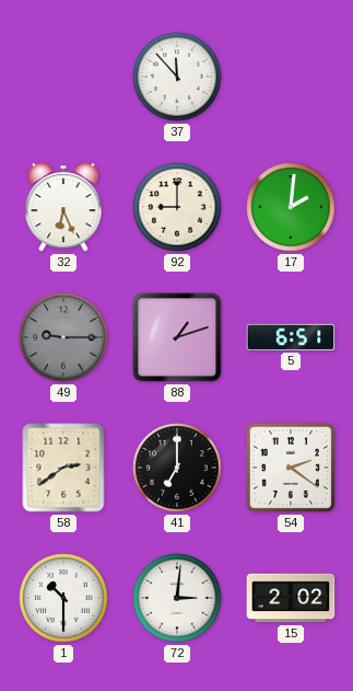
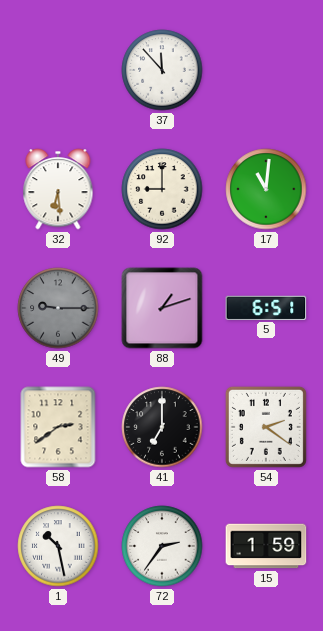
32: 6:26 -> 6:29 (58, 189)
17: 2:01 -> 11:01 (266, 189)
1: 10:30 -> 10:28 (58, 546)
72: 3:01 -> 2:36 (162, 546)
15: 2:02 -> 1:59 (266, 546)
